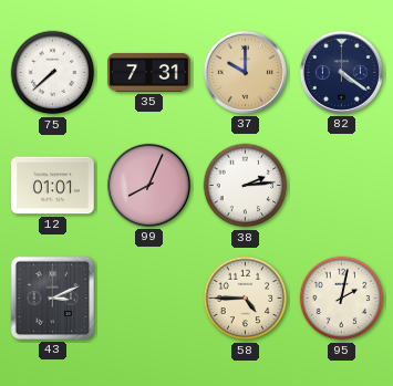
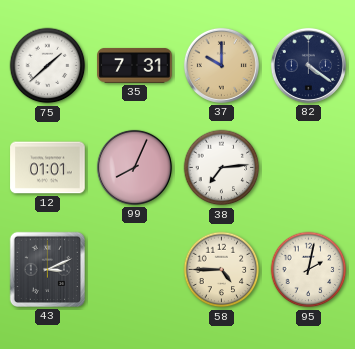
75: 7:38 -> 1:38 (48, 66)
38: 2:14 -> 7:14 (222, 168)
